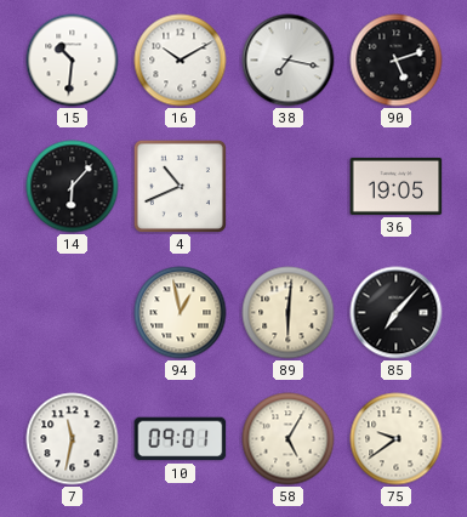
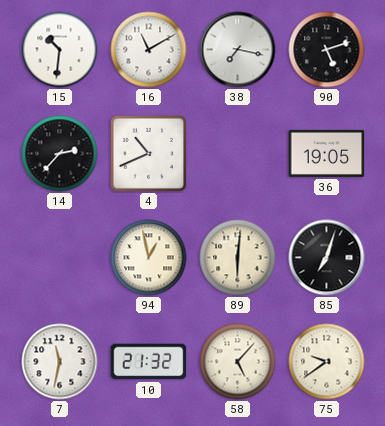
16: 10:10 -> 11:10 (149, 50)
14: 6:07 -> 2:37 (60, 154)
85: 7:07 -> 7:03 (327, 258)
10: 09:01 -> 21:32 (149, 362)
58: 5:05 -> 5:07 (238, 362)
